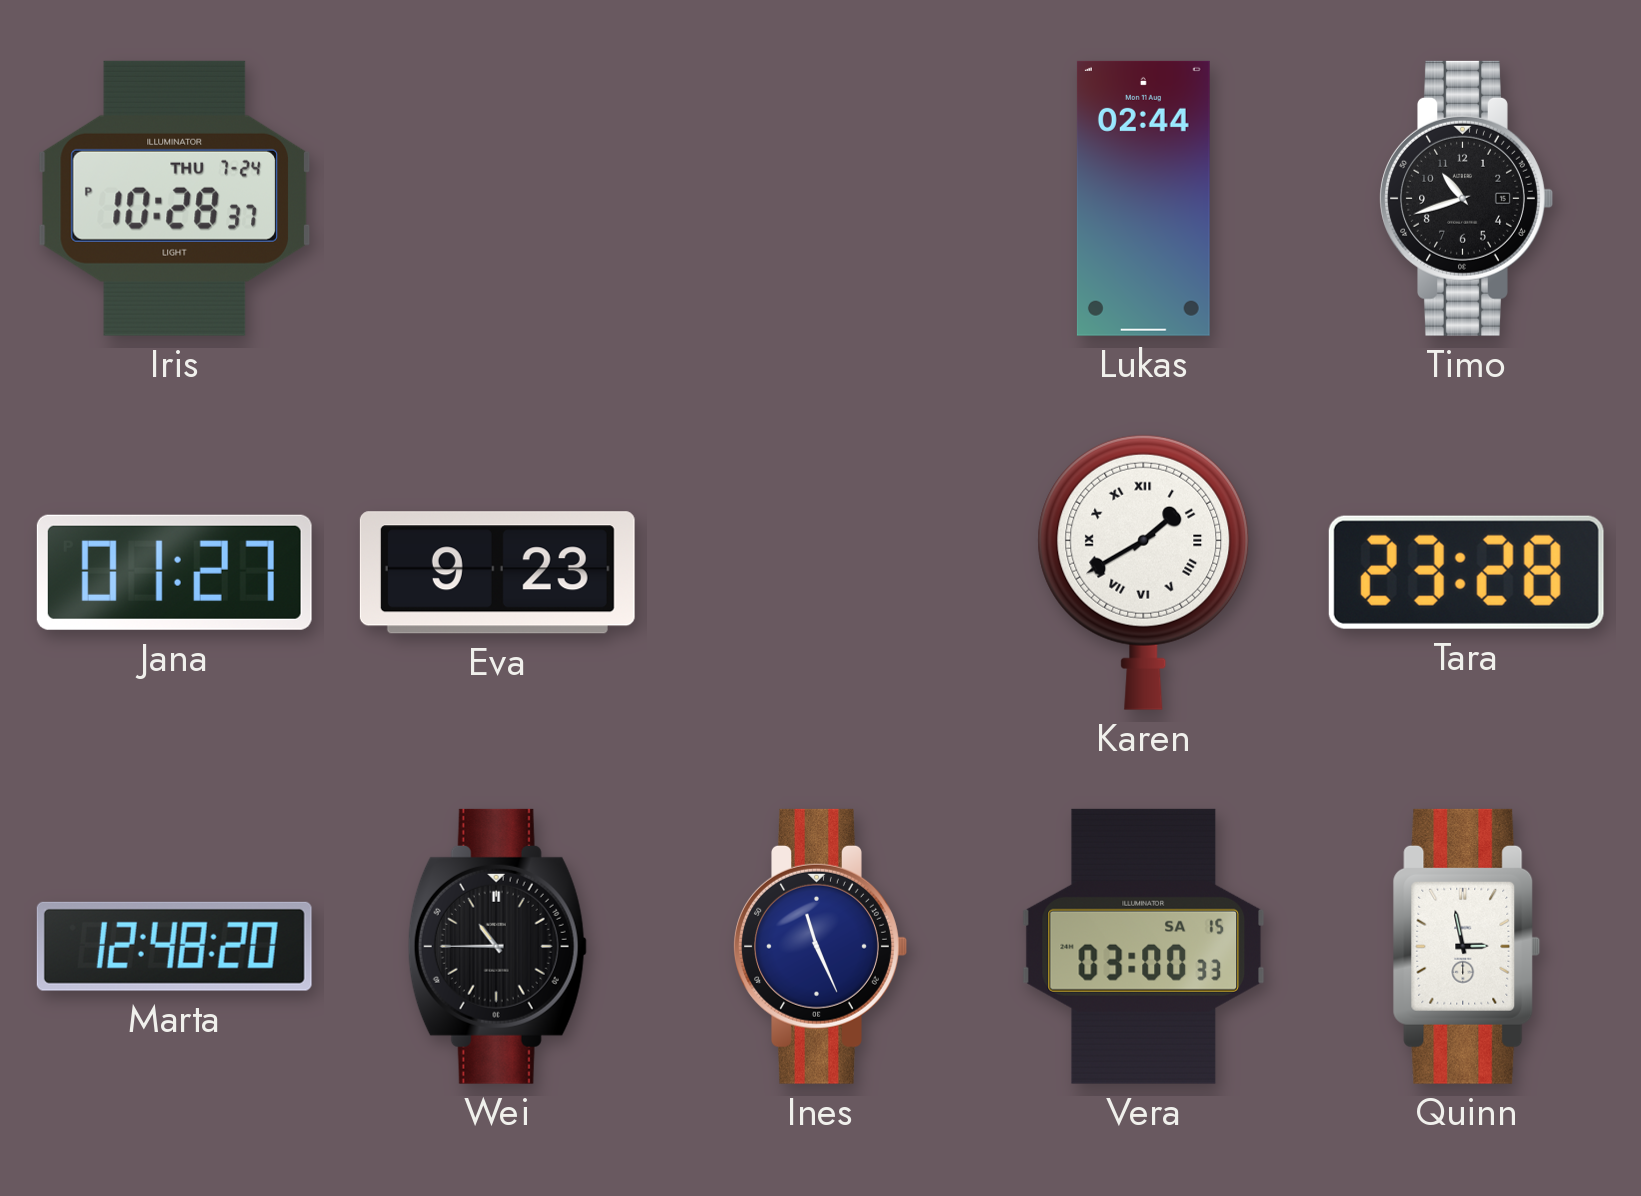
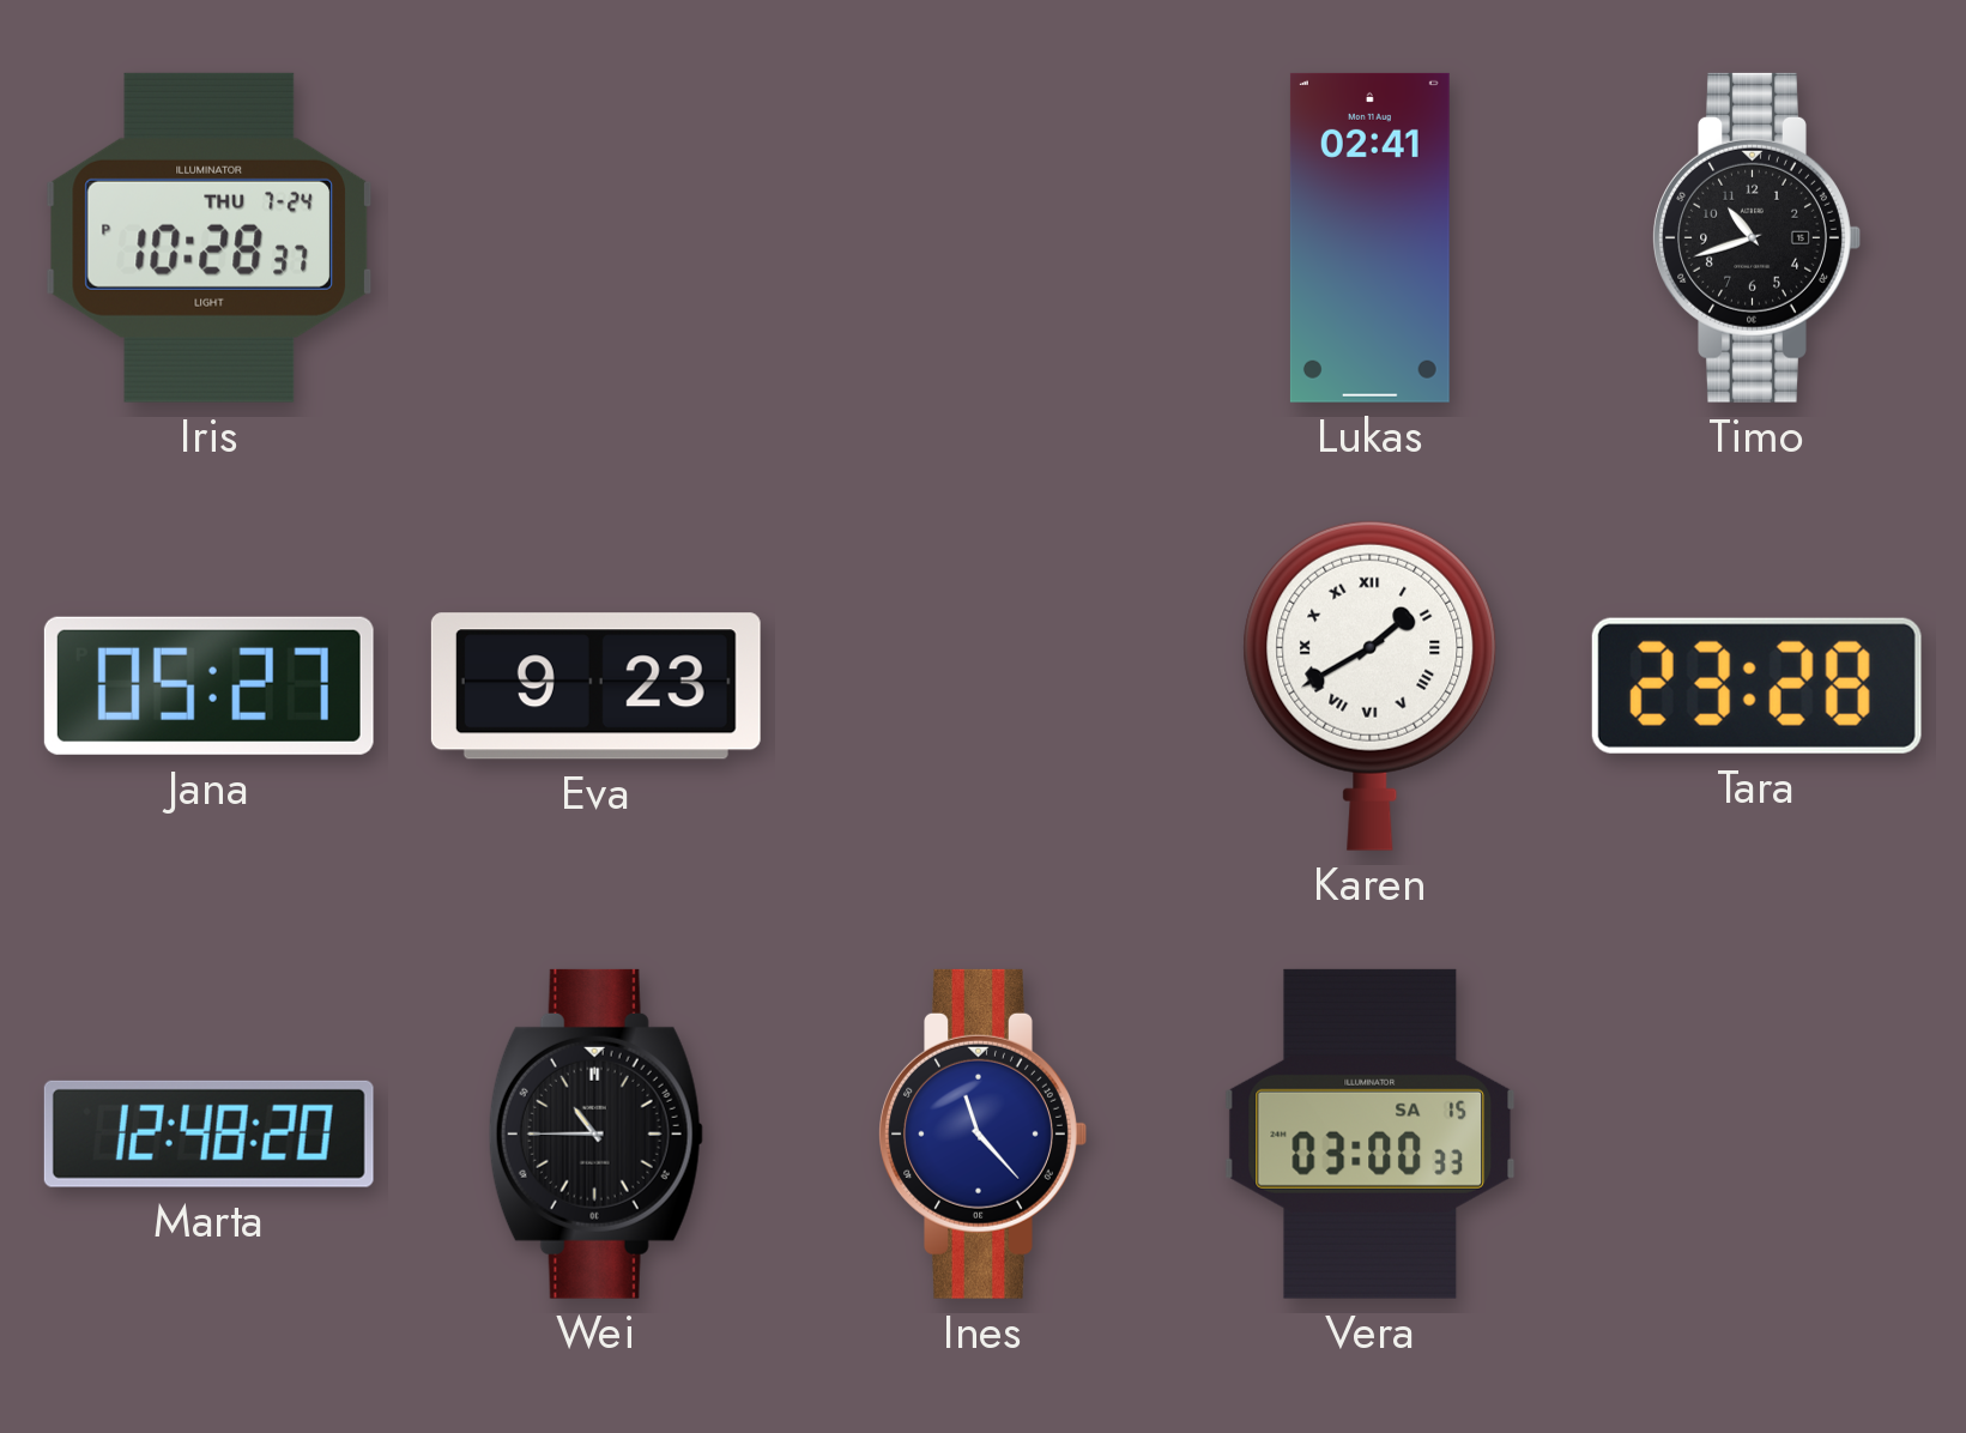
Lukas: 02:44 -> 02:41 (1369, 237)
Jana: 01:27 -> 05:27 (208, 685)
Ines: 11:26 -> 11:23 (982, 1133)
Quinn: 2:58 -> none (1467, 946)
